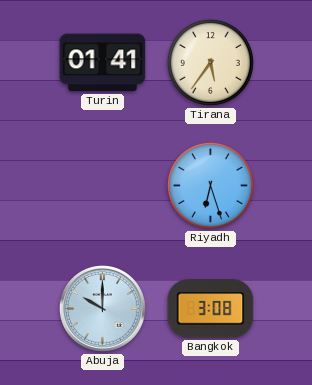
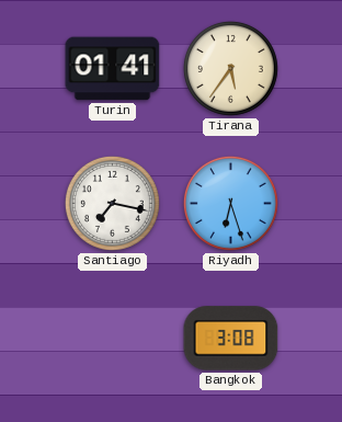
Santiago: none -> 7:17 (112, 203)
Abuja: 10:00 -> none (102, 308)
